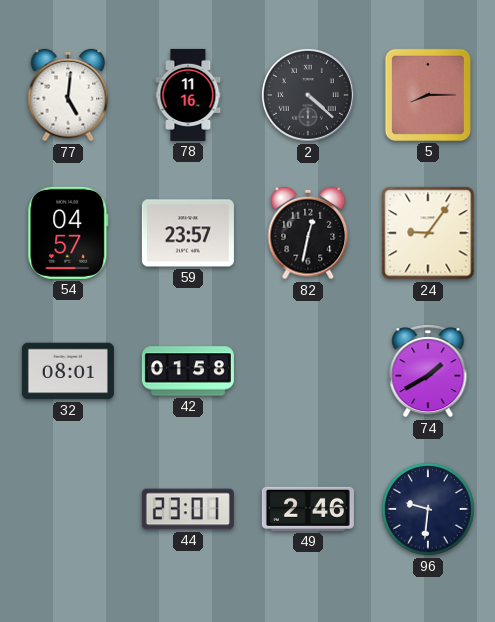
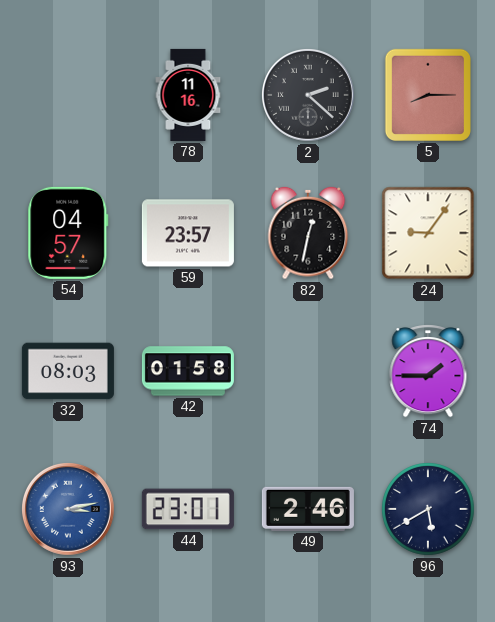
77: 5:01 -> none (68, 95)
2: 4:22 -> 2:22 (309, 96)
32: 08:01 -> 08:03 (68, 371)
74: 1:40 -> 1:45 (428, 371)
93: none -> 3:13 (69, 510)
96: 9:31 -> 5:40 (428, 509)
